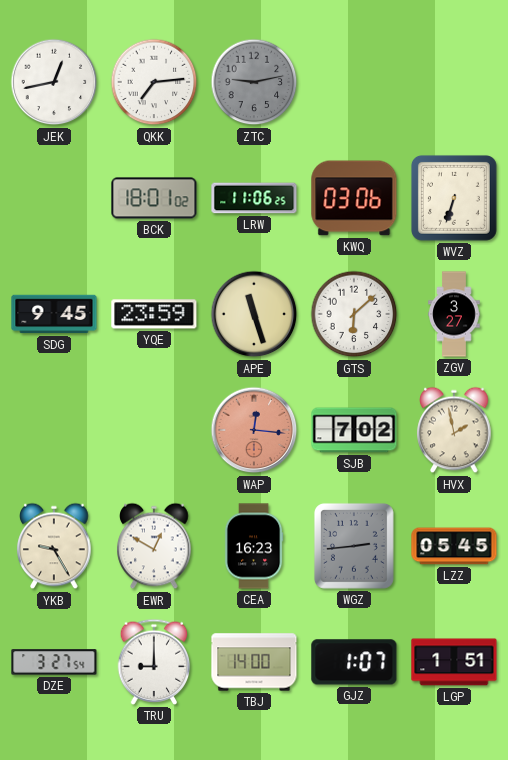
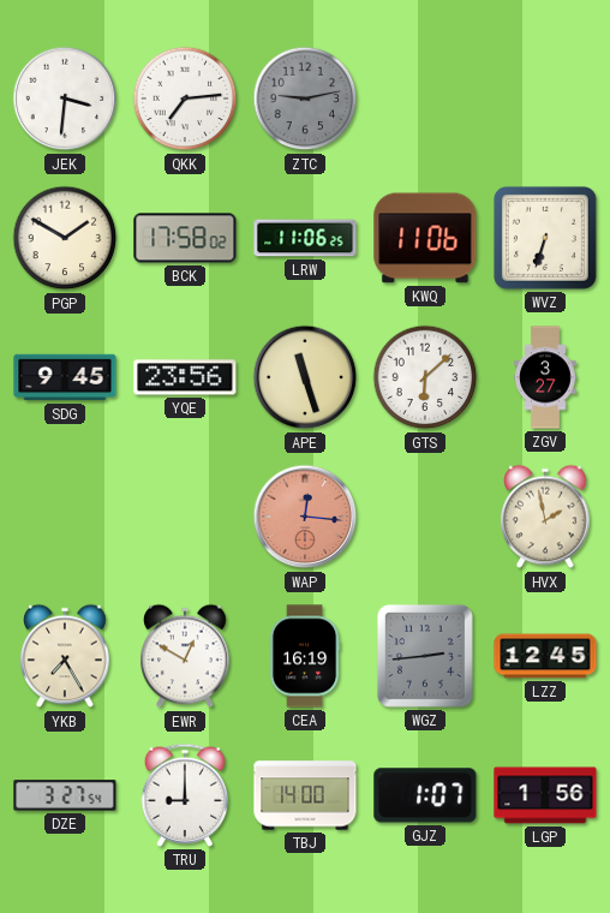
JEK: 12:43 -> 3:31 (65, 99)
PGP: none -> 1:50 (65, 238)
BCK: 18:01 -> 17:58 (185, 238)
KWQ: 03:06 -> 11:06 (425, 238)
YQE: 23:59 -> 23:56 (185, 377)
SJB: 7:02 -> none (354, 430)
YKB: 9:25 -> 7:25 (65, 656)
CEA: 16:23 -> 16:19 (305, 656)
LZZ: 05:45 -> 12:45 (545, 656)
LGP: 1:51 -> 1:56 (545, 795)
